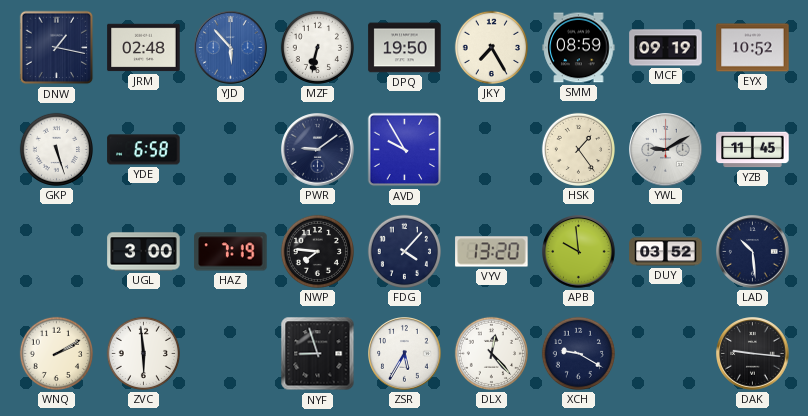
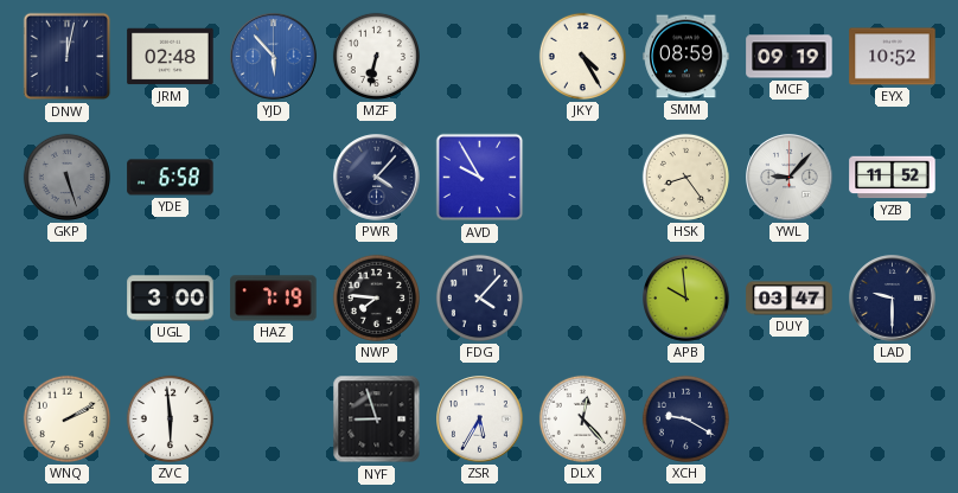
DNW: 1:17 -> 12:02 (68, 57)
DPQ: 19:50 -> none (405, 48)
JKY: 7:25 -> 4:25 (582, 56)
GKP dial: white -> grey (66, 177)
PWR: 9:09 -> 4:07 (377, 178)
HSK: 1:24 -> 8:24 (685, 177)
YWL: 9:10 -> 9:07 (790, 178)
YZB: 11:45 -> 11:52 (893, 178)
VYV: 13:20 -> none (492, 252)
DUY: 03:52 -> 03:47 (790, 299)
LAD: 10:29 -> 9:30 (893, 299)
DAK: 9:16 -> none (753, 354)
